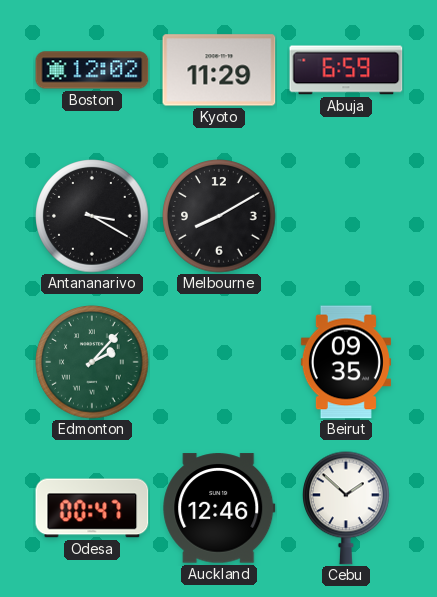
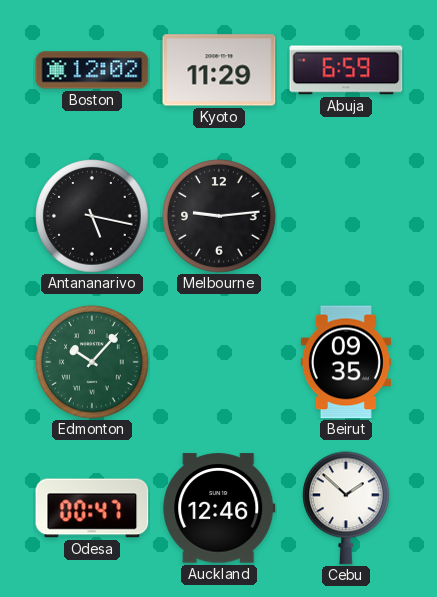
Antananarivo: 3:20 -> 5:17 (92, 216)
Melbourne: 8:10 -> 9:14 (219, 216)
Edmonton: 2:07 -> 10:07 (92, 362)
